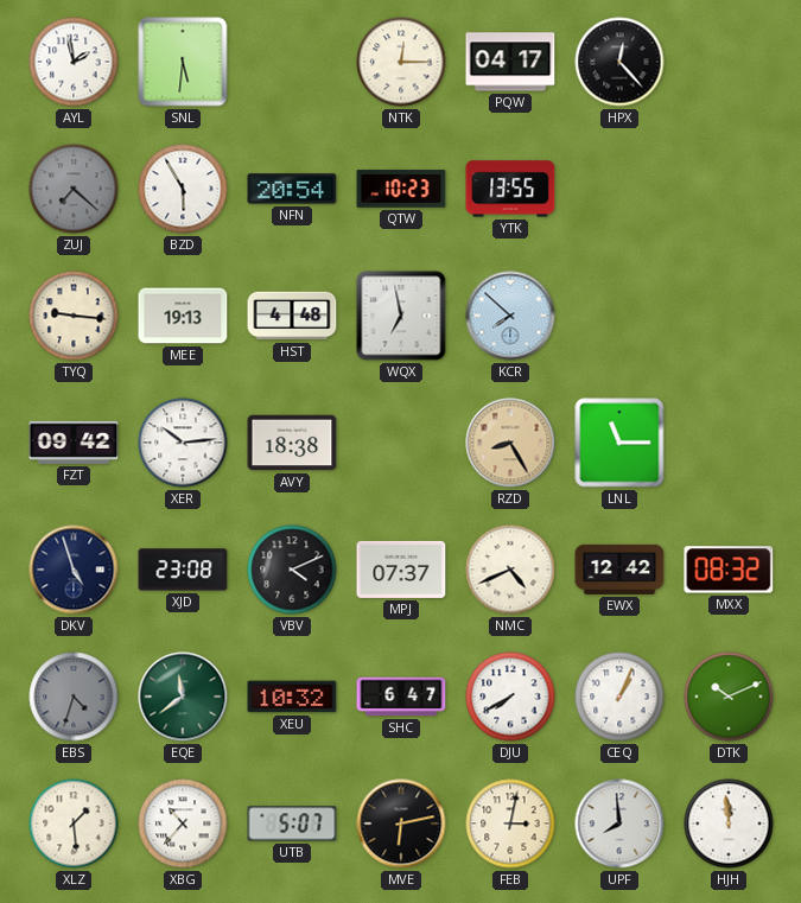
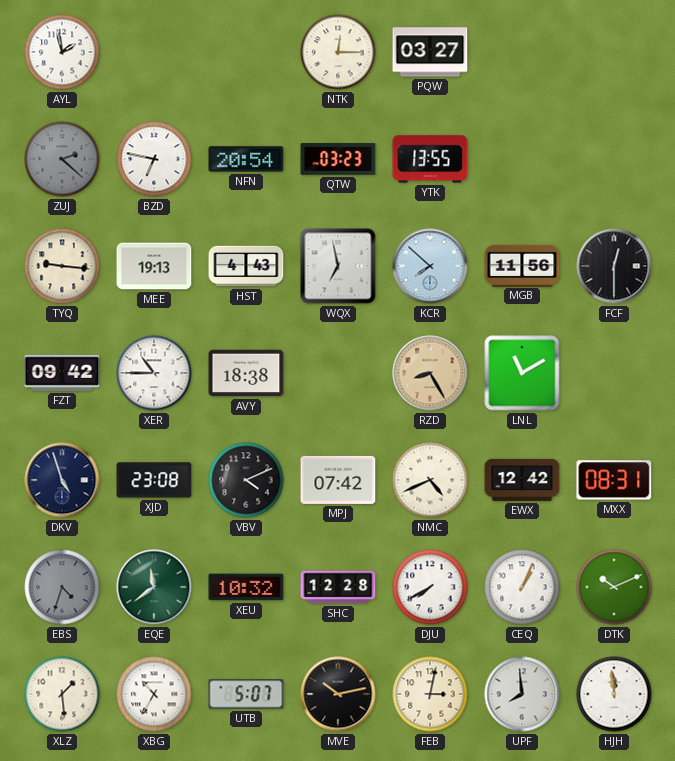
SNL: 5:31 -> none (183, 62)
PQW: 04:17 -> 03:27 (430, 52)
HPX: 12:23 -> none (619, 62)
ZUJ: 7:22 -> 2:22 (62, 159)
BZD: 5:55 -> 6:47 (154, 159)
QTW: 10:23 -> 03:23 (338, 159)
HST: 4:48 -> 4:43 (246, 266)
MGB: none -> 11:56 (522, 265)
FCF: none -> 12:30 (614, 266)
XER: 10:14 -> 10:45 (154, 373)
LNL: 11:15 -> 11:10 (522, 373)
MPJ: 07:37 -> 07:42 (338, 480)
MXX: 08:32 -> 08:31 (614, 480)
SHC: 6:47 -> 12:28 (338, 587)
XBG: 10:37 -> 10:35 (154, 694)
MVE: 6:13 -> 10:13 (338, 694)
